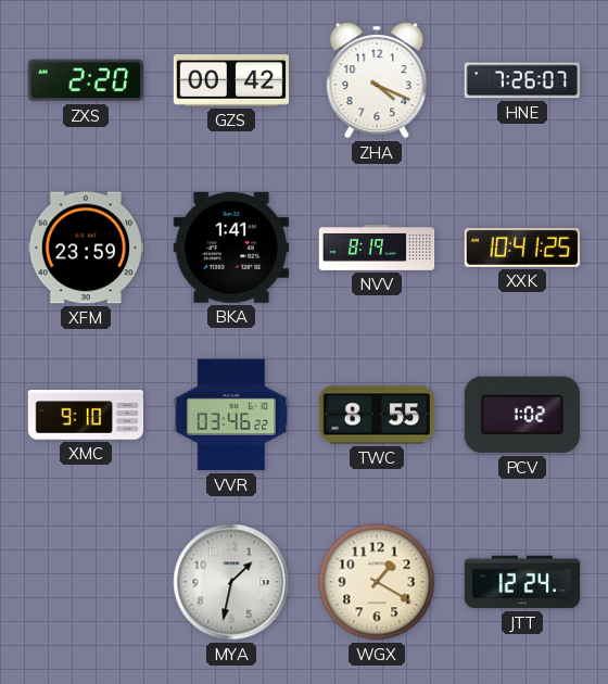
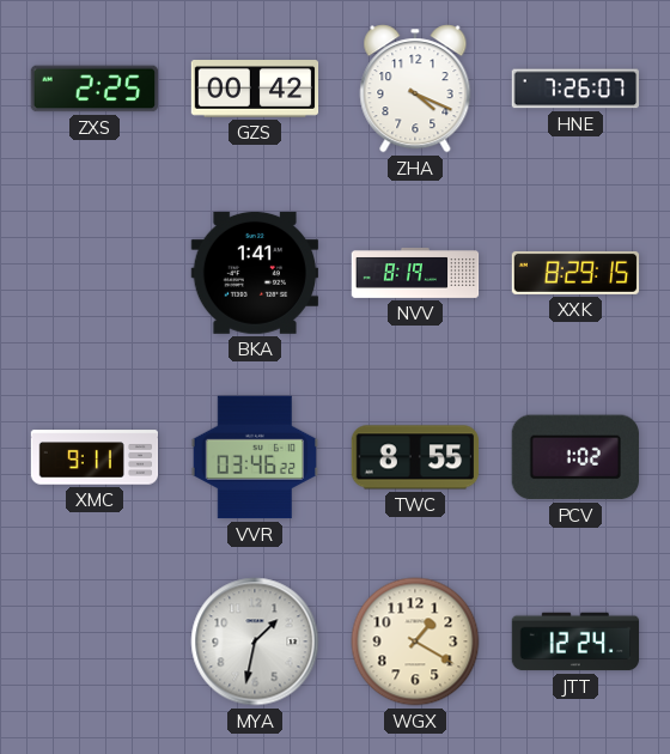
ZXS: 2:20 -> 2:25 (95, 89)
XFM: 23:59 -> none (86, 248)
XXK: 10:41 -> 8:29 (575, 273)
XMC: 9:10 -> 9:11 (95, 457)
